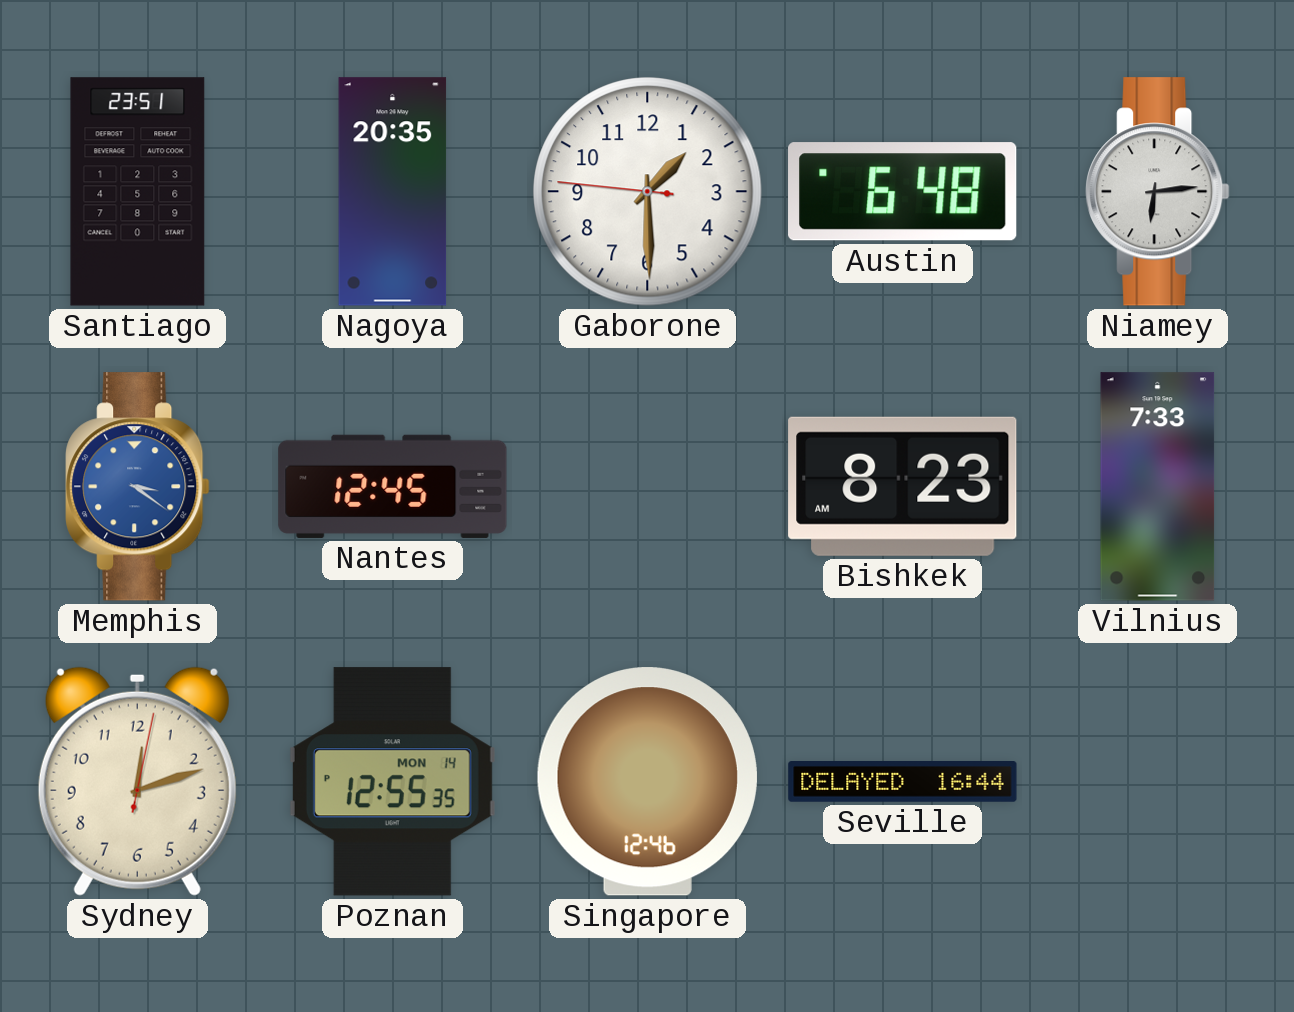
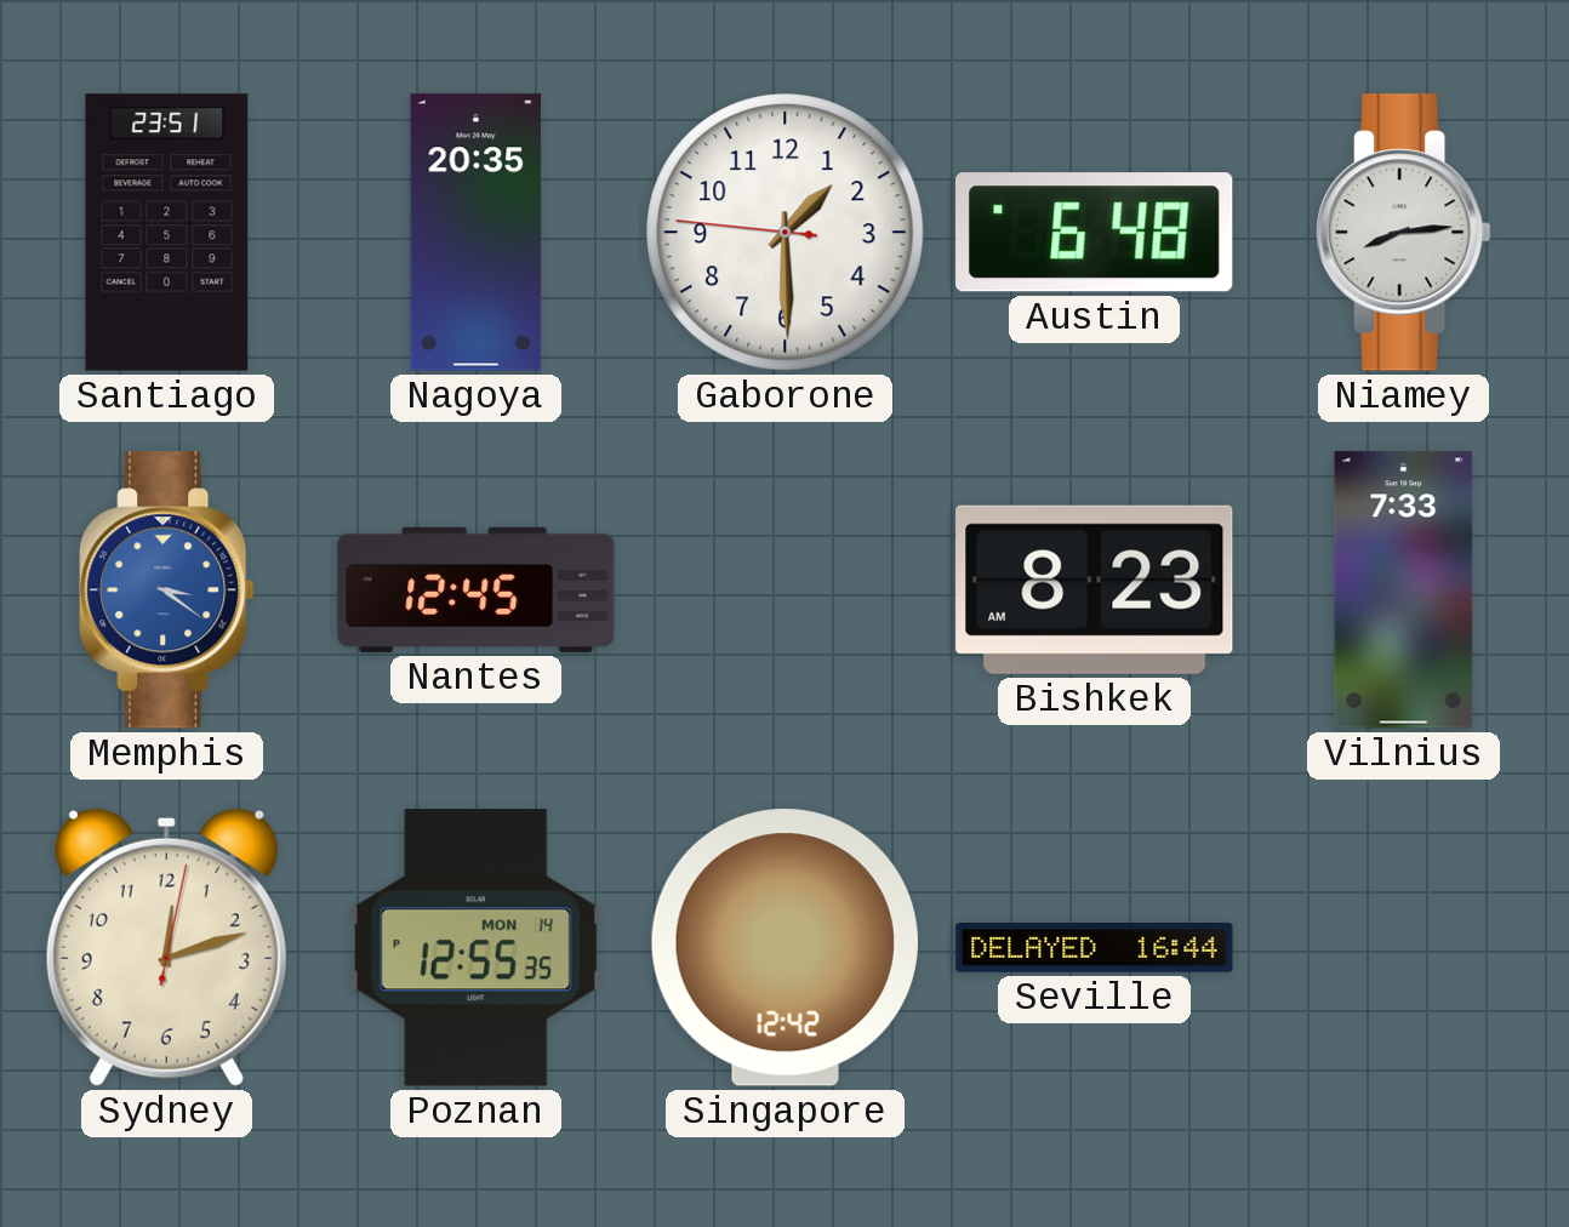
Niamey: 6:14 -> 8:14 (1404, 233)
Singapore: 12:46 -> 12:42 (785, 948)
